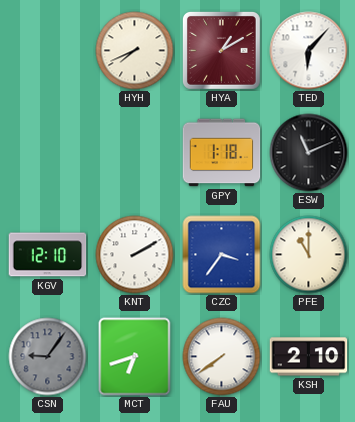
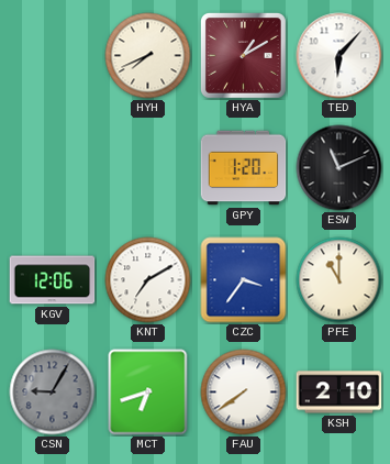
GPY: 1:18 -> 1:20 (244, 168)
KGV: 12:10 -> 12:06 (53, 280)
KNT: 2:10 -> 7:10 (148, 280)
CSN: 9:06 -> 9:05 (53, 393)
